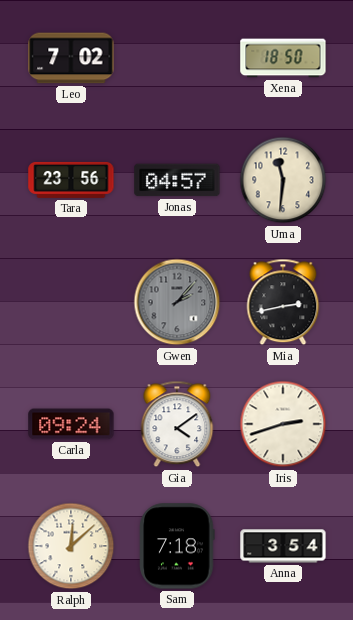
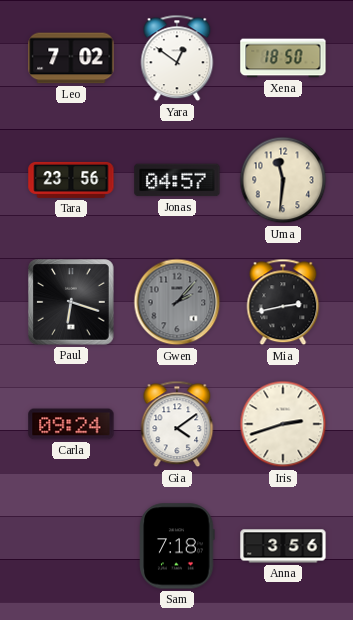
Yara: none -> 12:51 (177, 58)
Paul: none -> 6:18 (71, 302)
Ralph: 12:08 -> none (71, 546)
Anna: 3:54 -> 3:56 (283, 546)
